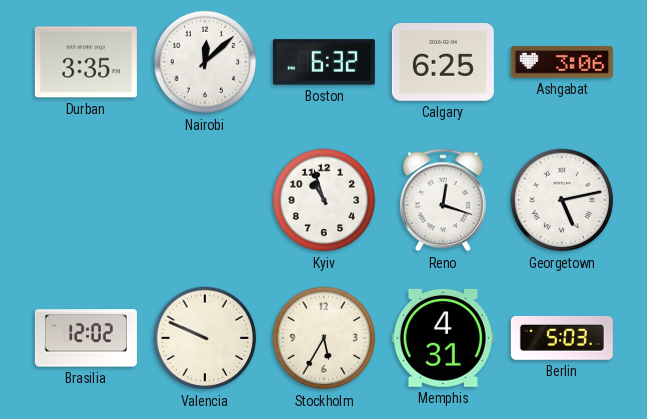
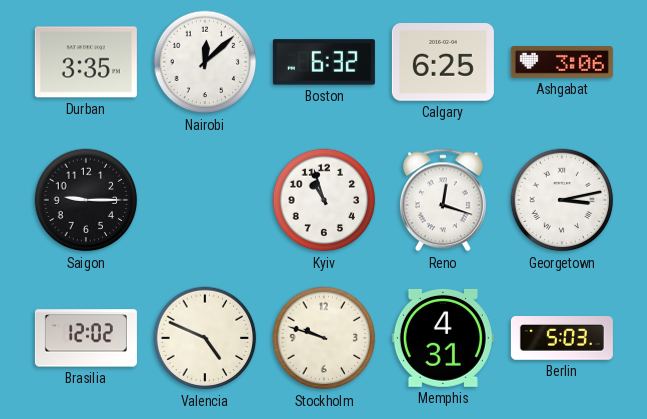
Saigon: none -> 9:15 (86, 200)
Georgetown: 5:13 -> 3:13 (562, 200)
Valencia: 9:49 -> 4:49 (205, 338)
Stockholm: 5:35 -> 9:48 (324, 338)
